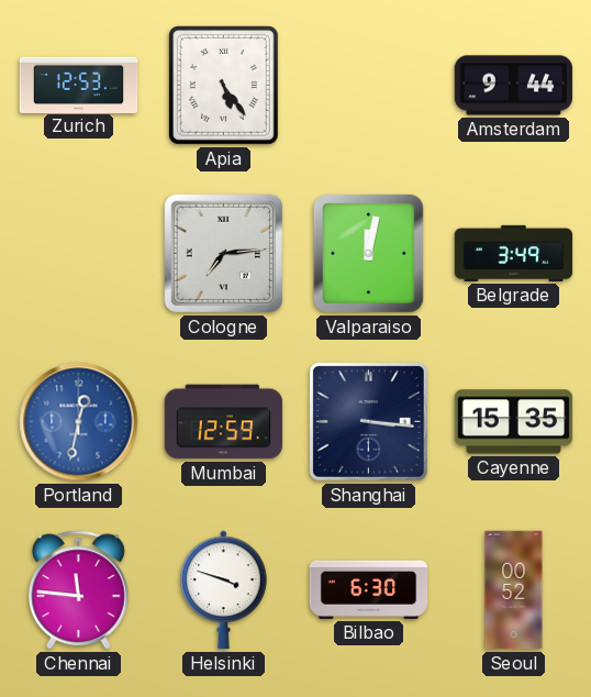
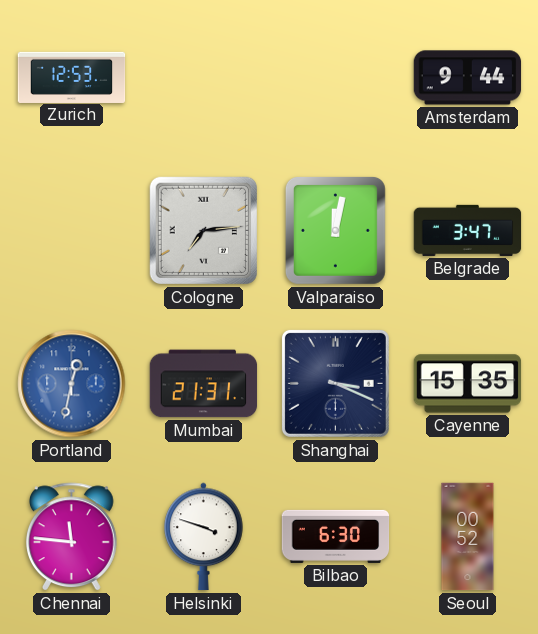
Apia: 5:24 -> none (224, 86)
Belgrade: 3:49 -> 3:47 (468, 230)
Mumbai: 12:59 -> 21:31 (204, 384)
Shanghai: 3:16 -> 3:19 (335, 383)
